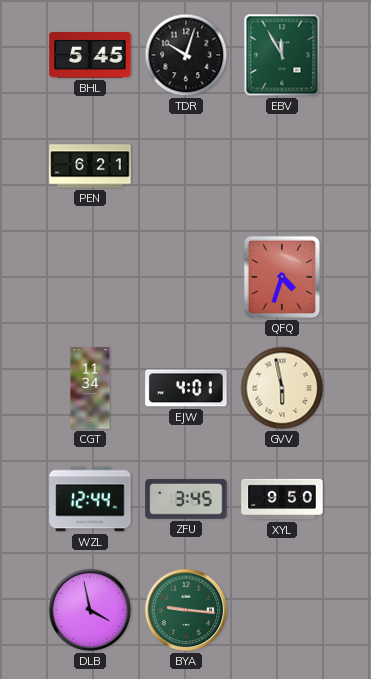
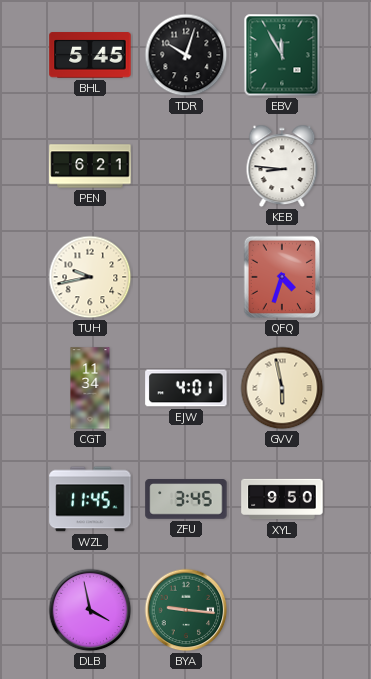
KEB: none -> 8:46 (282, 166)
TUH: none -> 9:43 (90, 277)
WZL: 12:44 -> 11:45 (90, 499)
